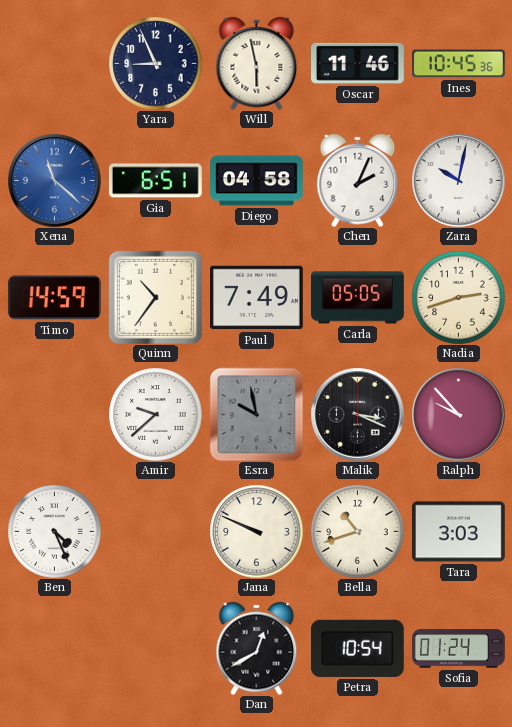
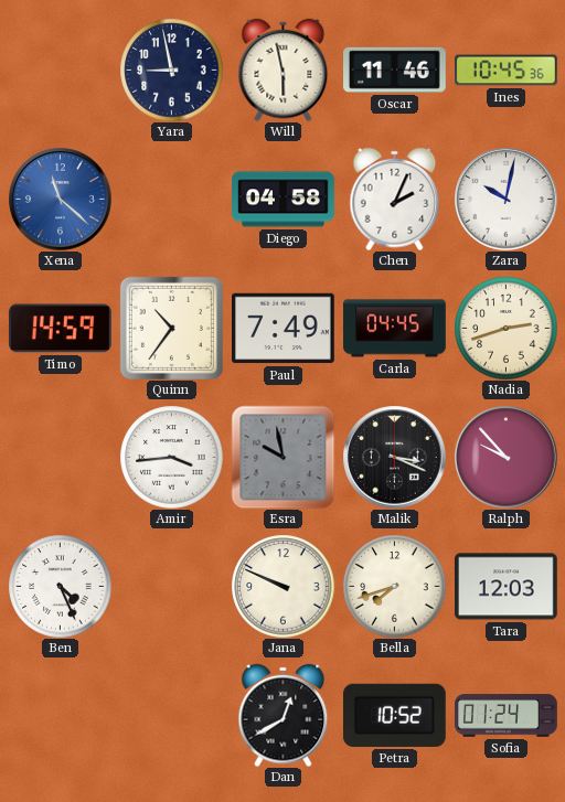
Yara: 8:56 -> 8:58 (171, 69)
Gia: 6:51 -> none (155, 181)
Carla: 05:05 -> 04:45 (395, 329)
Amir: 9:38 -> 3:44 (171, 457)
Bella: 10:42 -> 7:42 (394, 586)
Tara: 3:03 -> 12:03 (507, 587)
Petra: 10:54 -> 10:52 (394, 715)
